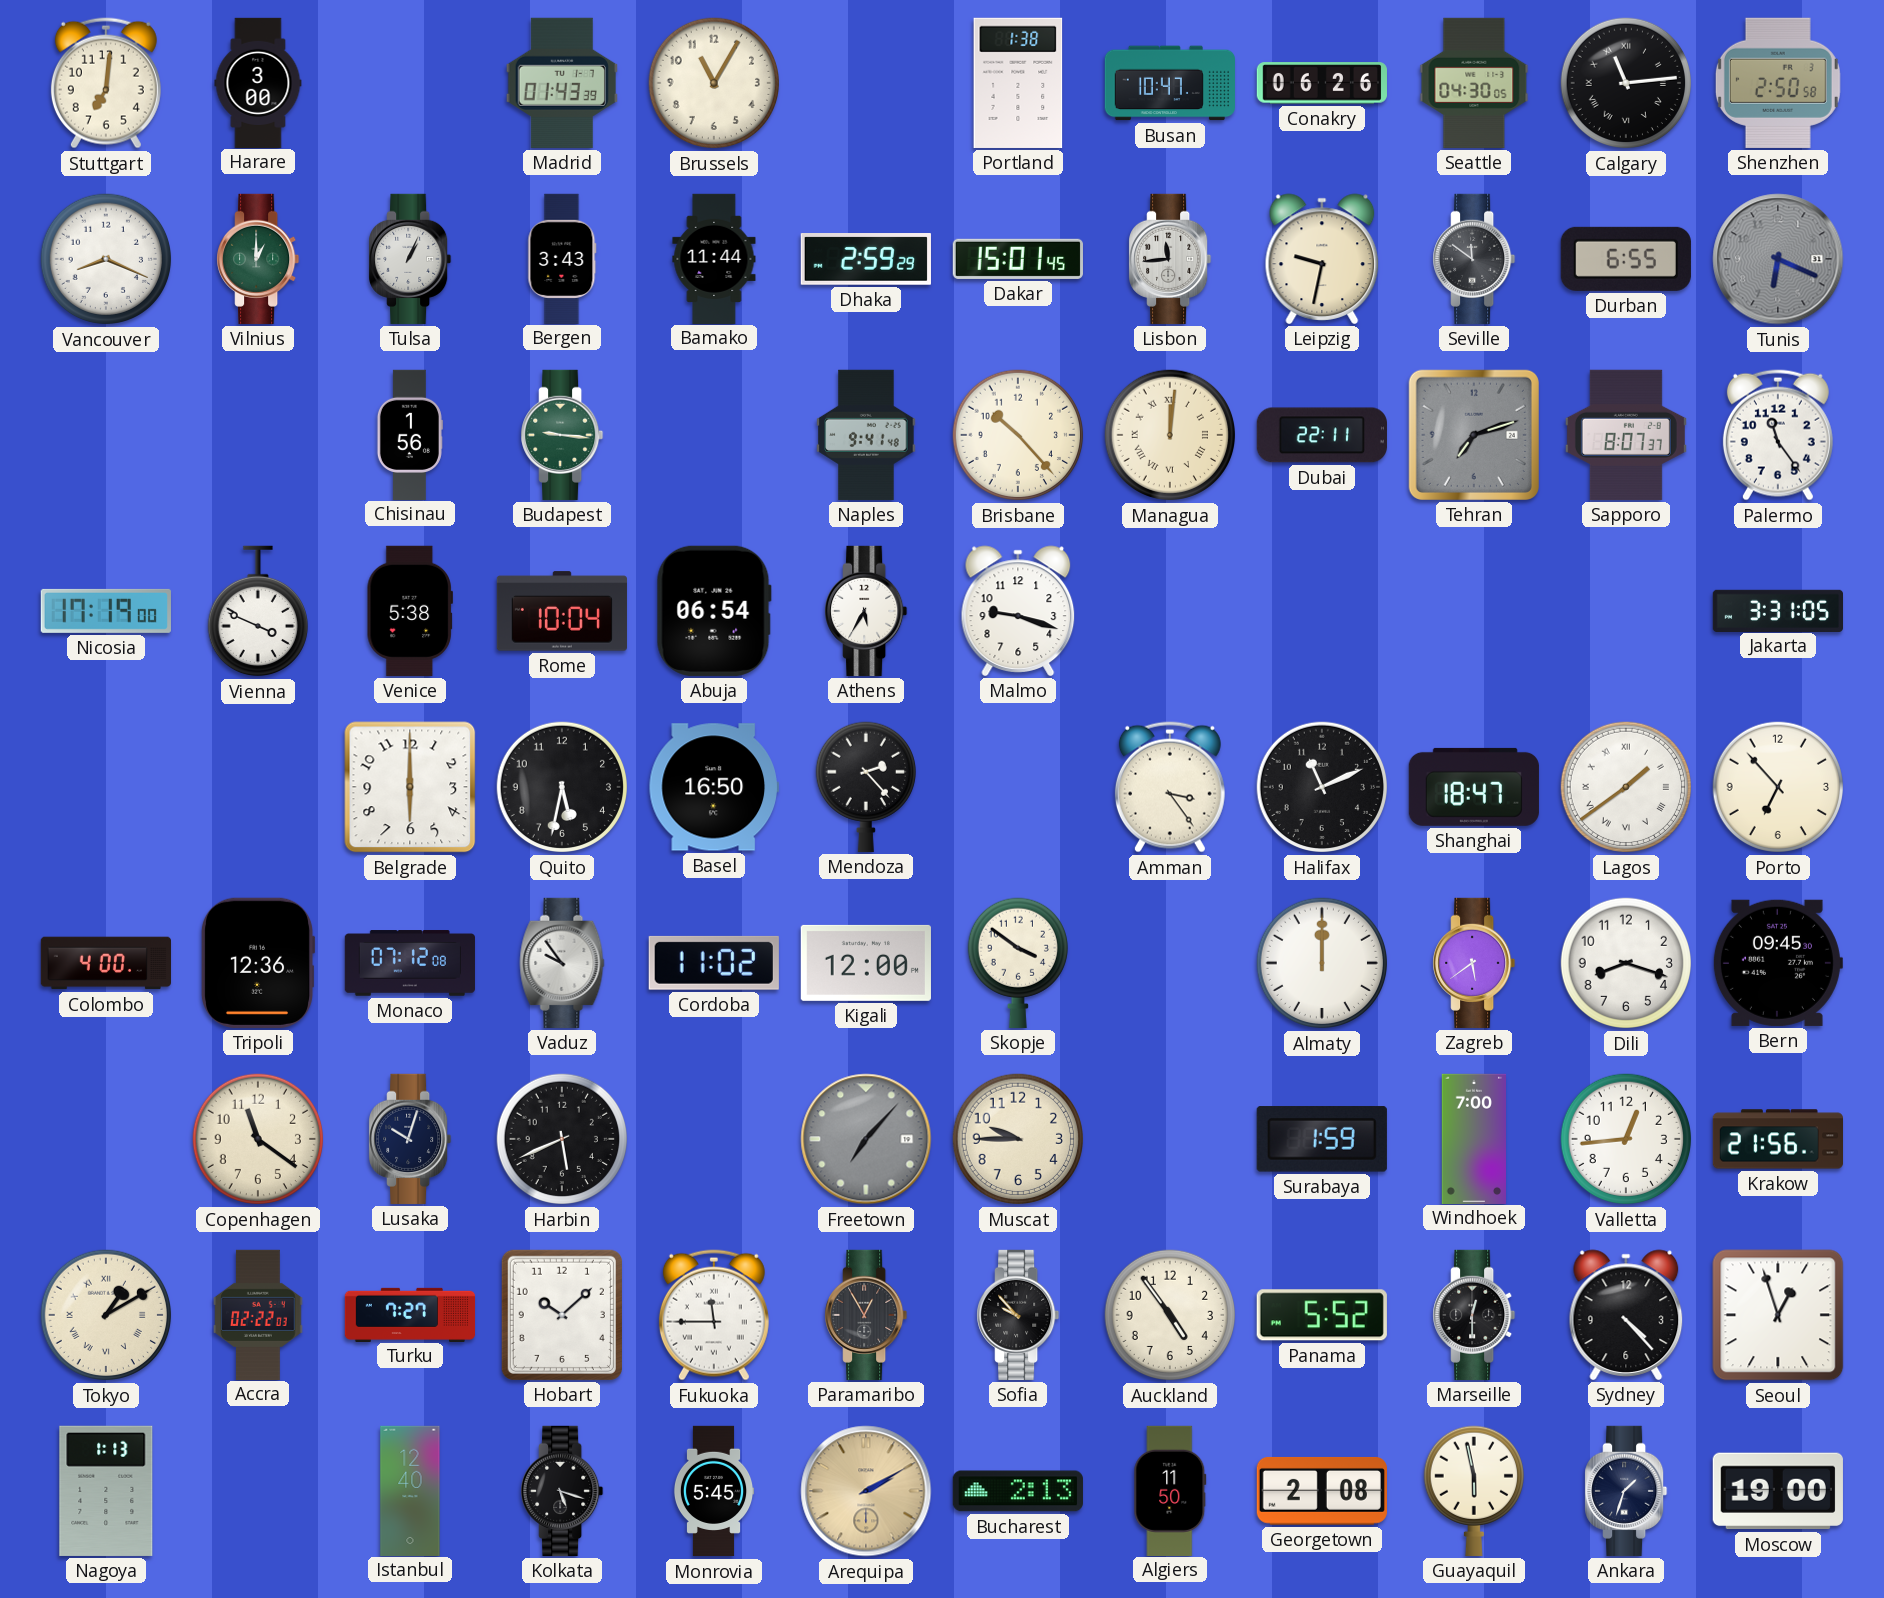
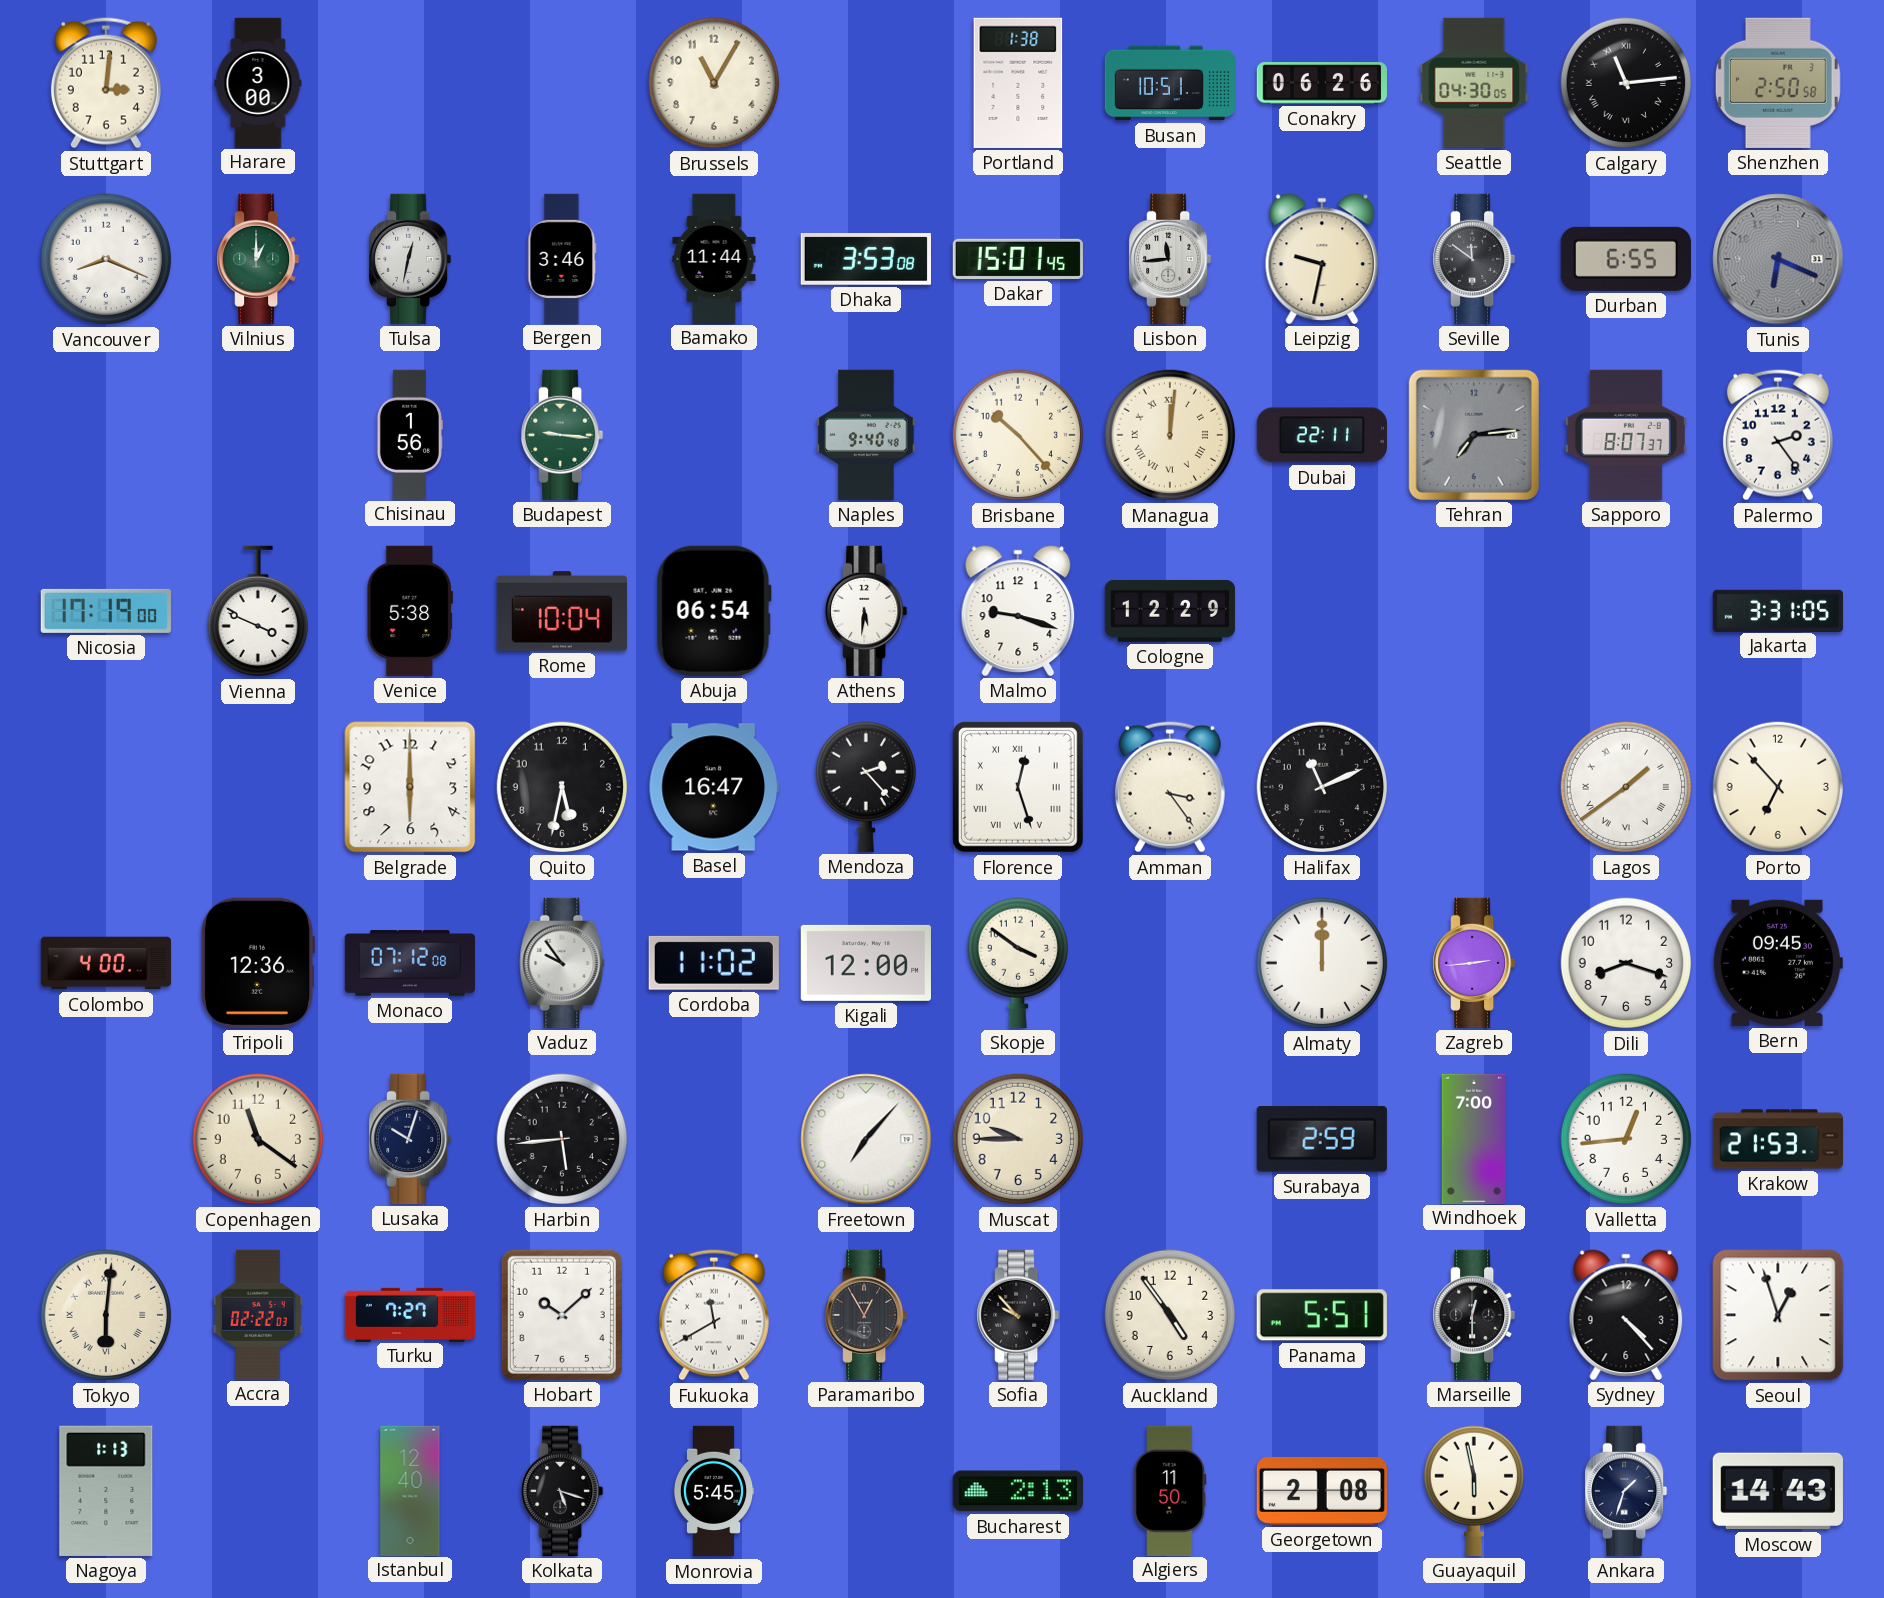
Stuttgart: 7:01 -> 3:01 (106, 83)
Madrid: 01:43 -> none (562, 83)
Busan: 10:47 -> 10:51 (1169, 83)
Tulsa: 1:04 -> 12:32 (410, 259)
Bergen: 3:43 -> 3:46 (562, 258)
Dhaka: 2:59 -> 3:53 (866, 259)
Naples: 9:41 -> 9:40 (866, 435)
Tehran: 7:12 -> 7:14 (1474, 435)
Palermo: 11:24 -> 2:24 (1778, 435)
Athens: 5:35 -> 5:31 (866, 611)
Cologne: none -> 12:29 (1169, 611)
Basel: 16:50 -> 16:47 (714, 787)
Florence: none -> 12:27 (1018, 787)
Shanghai: 18:47 -> none (1474, 787)
Zagreb: 5:39 -> 2:44 (1474, 963)
Harbin: 5:41 -> 5:44 (562, 1139)
Freetown dial: grey -> white (866, 1139)
Surabaya: 1:59 -> 2:59 (1322, 1139)
Krakow: 21:56 -> 21:53 (1777, 1139)
Tokyo: 1:10 -> 6:01 (106, 1315)
Fukuoka: 11:45 -> 11:40 (714, 1315)
Panama: 5:52 -> 5:51 (1322, 1315)
Arequipa: 2:10 -> none (866, 1491)
Moscow: 19:00 -> 14:43 (1778, 1491)
